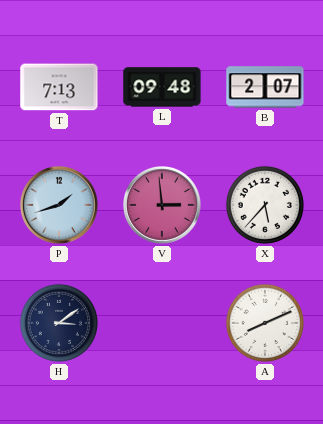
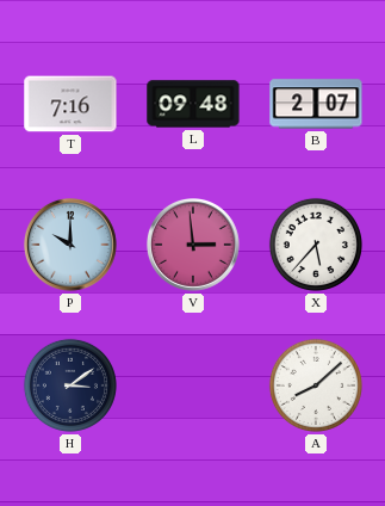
T: 7:13 -> 7:16 (70, 104)
P: 1:42 -> 10:00 (72, 246)
A: 8:11 -> 8:08 (316, 385)
